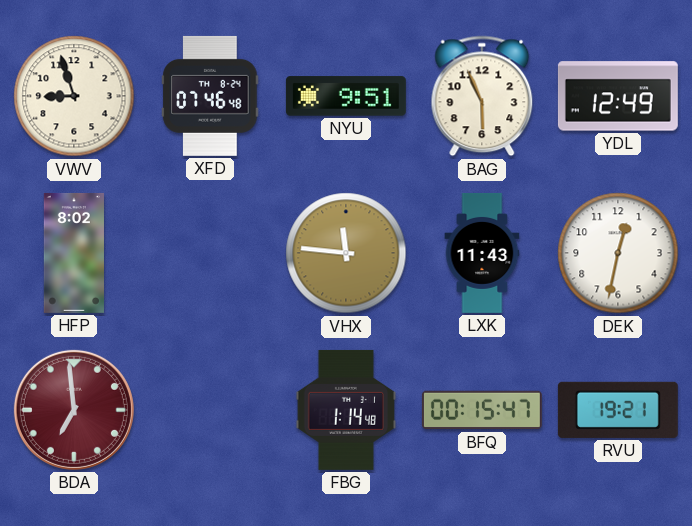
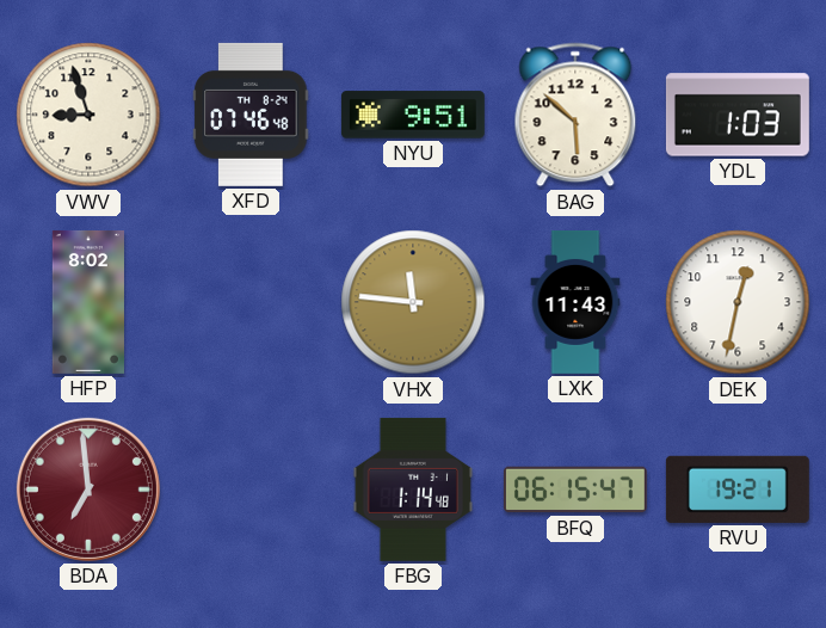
BAG: 5:56 -> 5:52 (575, 115)
YDL: 12:49 -> 1:03 (738, 115)
BFQ: 00:15 -> 06:15 (575, 490)
